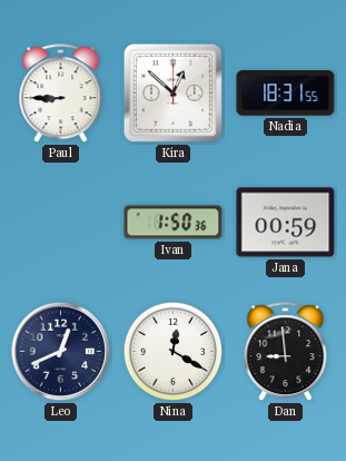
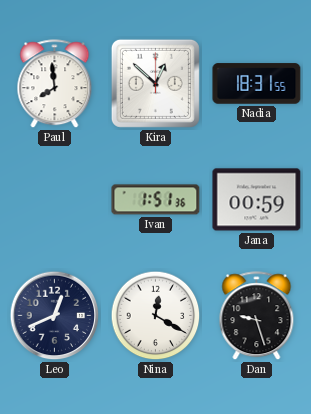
Paul: 8:45 -> 7:59 (55, 84)
Ivan: 1:50 -> 1:51 (156, 200)
Dan: 8:59 -> 9:27 (257, 316)
